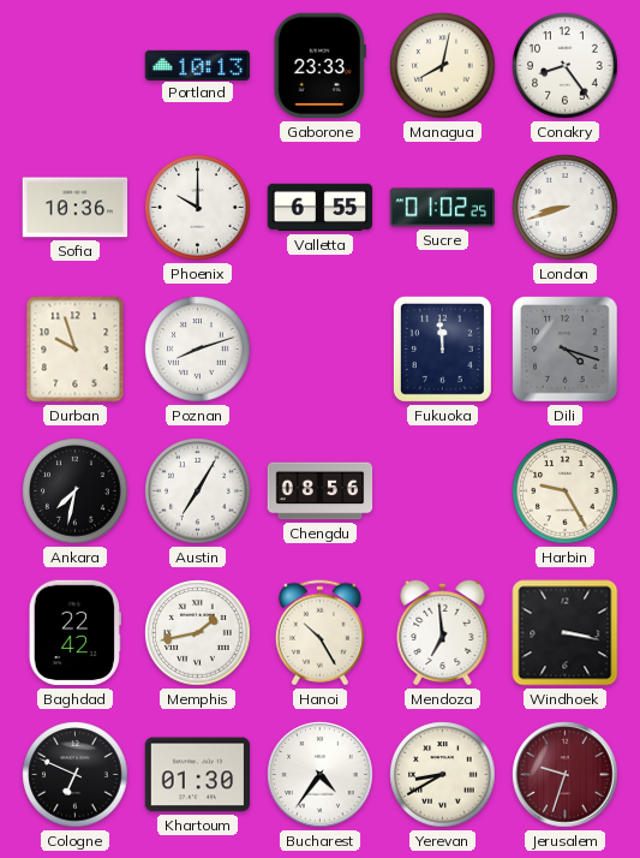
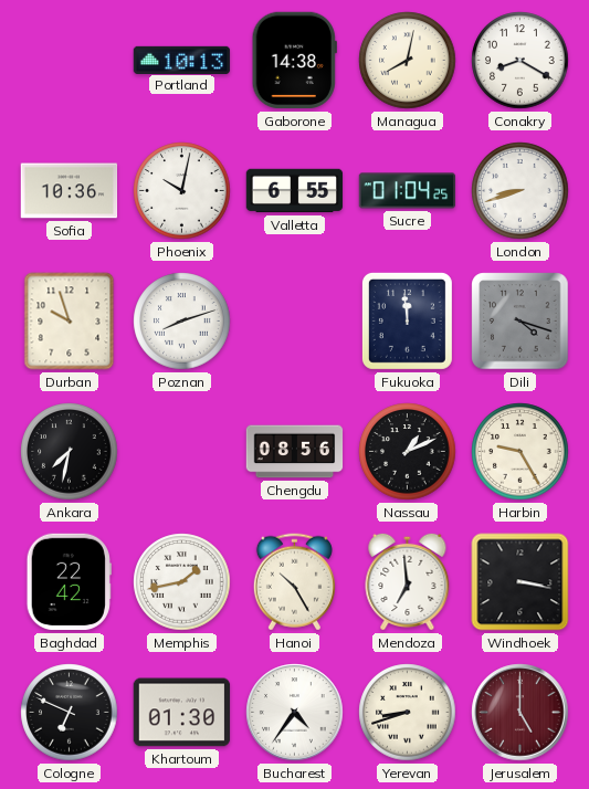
Gaborone: 23:33 -> 14:38 (294, 61)
Conakry: 8:24 -> 8:20 (520, 61)
Phoenix: 10:00 -> 10:02 (182, 191)
Sucre: 01:02 -> 01:04 (408, 191)
Austin: 7:05 -> none (198, 491)
Nassau: none -> 1:11 (408, 452)
Yerevan: 8:40 -> 8:42 (408, 713)
Jerusalem: 9:33 -> 5:00 (520, 713)
